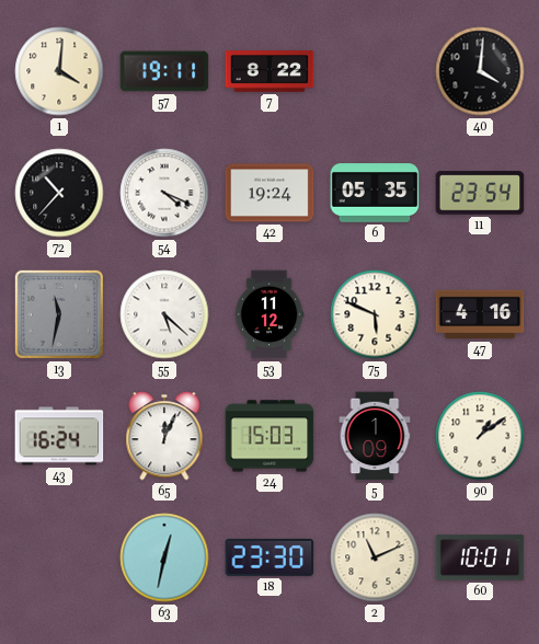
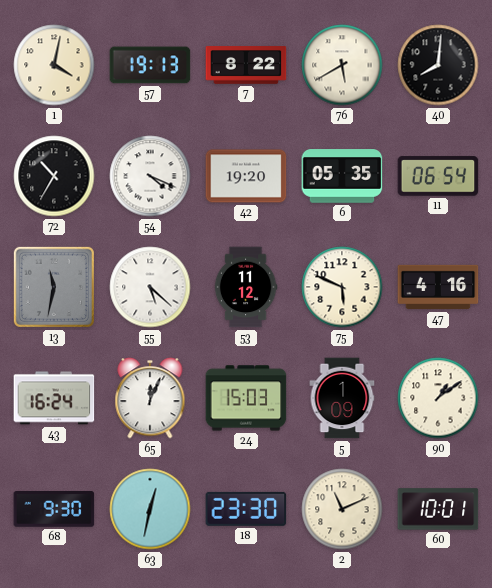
1: 4:01 -> 4:02 (54, 65)
57: 19:11 -> 19:13 (150, 65)
76: none -> 5:40 (342, 65)
40: 4:01 -> 8:01 (438, 65)
72: 10:37 -> 10:35 (54, 176)
42: 19:24 -> 19:20 (246, 176)
11: 23:54 -> 06:54 (438, 176)
68: none -> 9:30 (54, 510)
